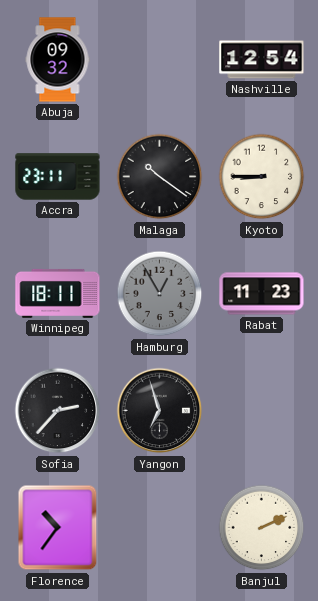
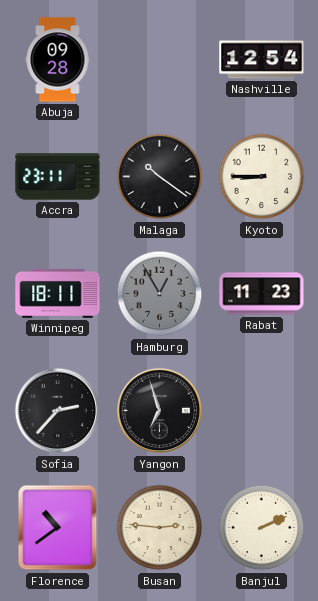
Abuja: 09:32 -> 09:28 (58, 60)
Florence: 10:36 -> 10:39 (58, 528)
Busan: none -> 2:46 (160, 528)
